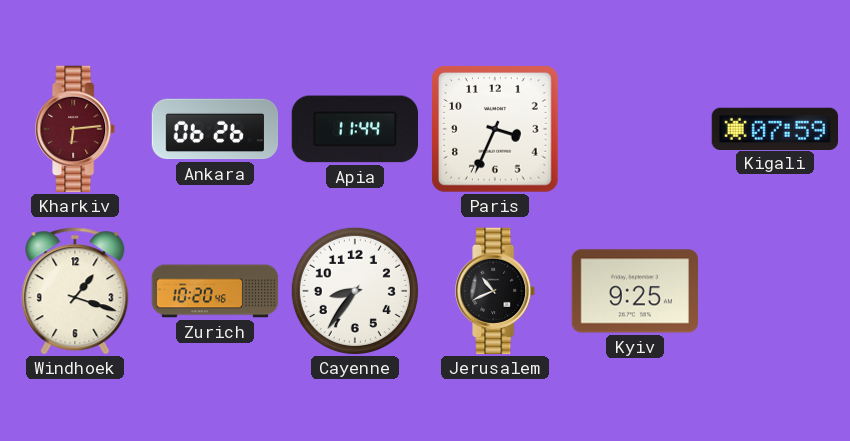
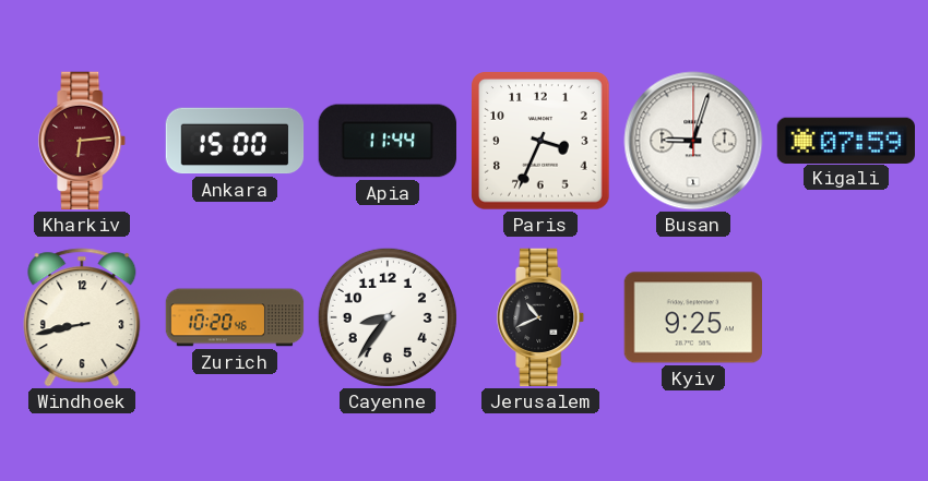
Ankara: 06:26 -> 15:00 (235, 141)
Busan: none -> 9:03 (693, 141)
Windhoek: 1:18 -> 8:43 (82, 317)
